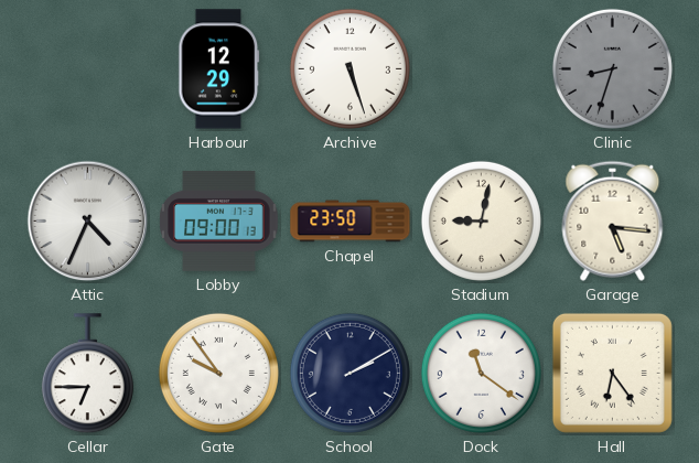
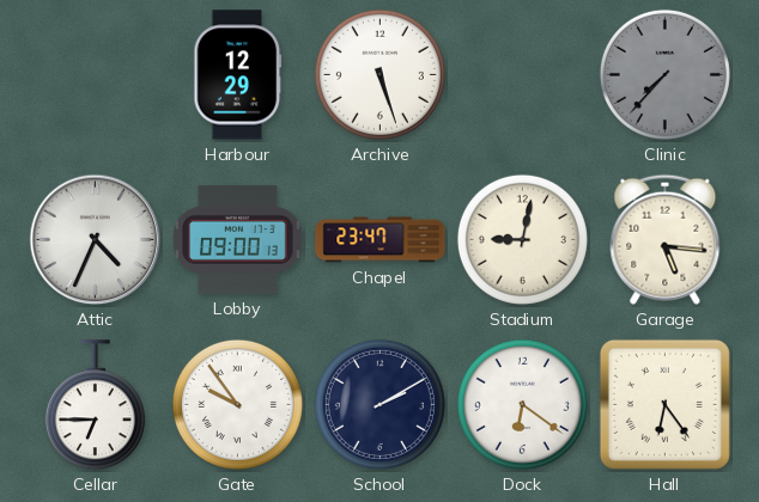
Clinic: 8:33 -> 7:37 (664, 74)
Chapel: 23:50 -> 23:47 (381, 240)
Dock: 11:21 -> 6:21 (522, 404)
